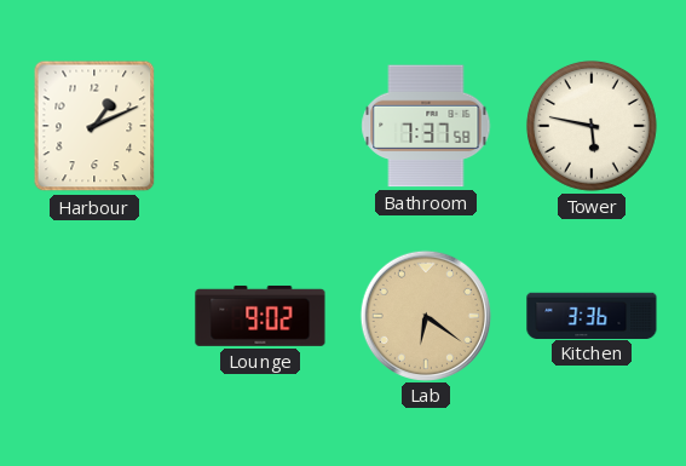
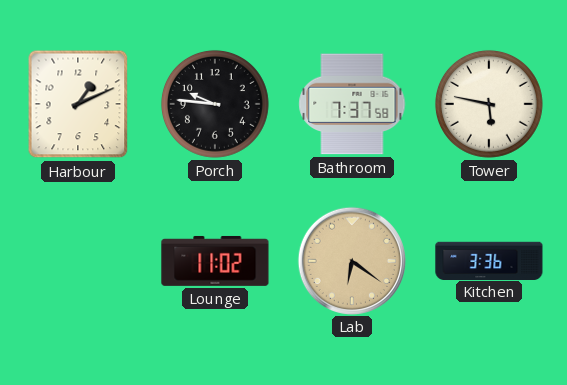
Porch: none -> 9:46 (215, 104)
Lounge: 9:02 -> 11:02 (215, 261)
